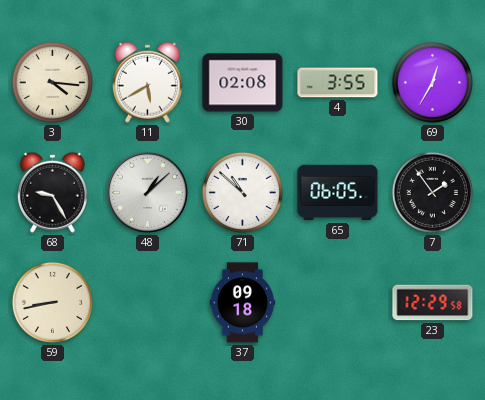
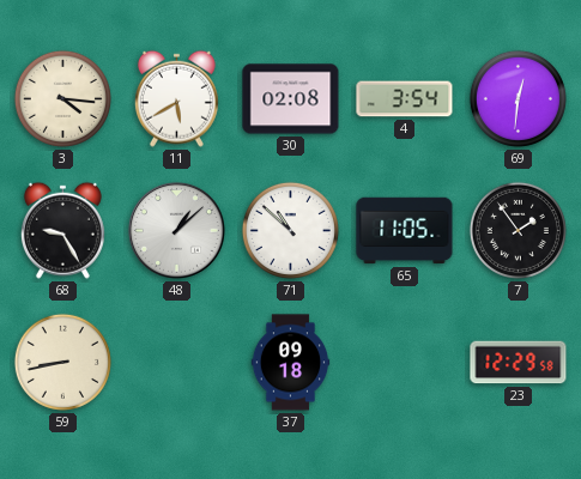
4: 3:55 -> 3:54 (405, 99)
69: 12:35 -> 12:31 (518, 98)
65: 06:05 -> 11:05 (405, 231)
